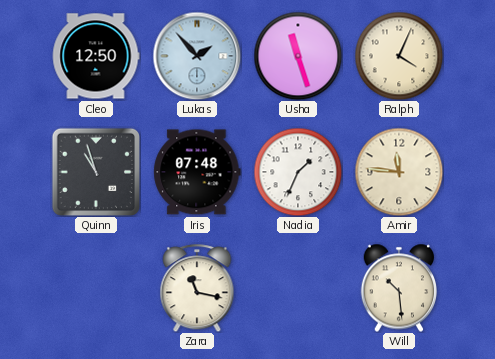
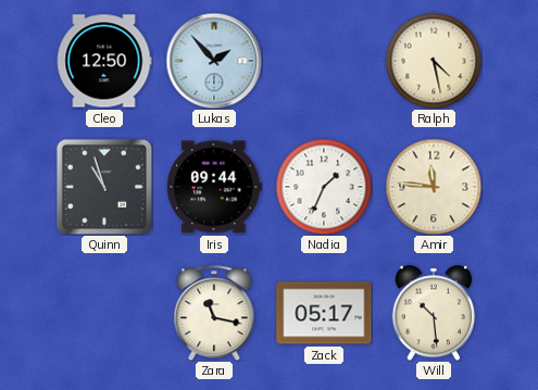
Usha: 11:27 -> none (298, 56)
Ralph: 4:04 -> 4:28 (434, 61)
Iris: 07:48 -> 09:44 (214, 187)
Zack: none -> 05:17 (324, 313)
